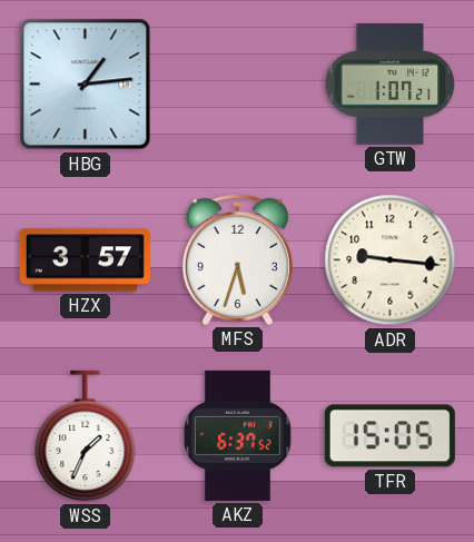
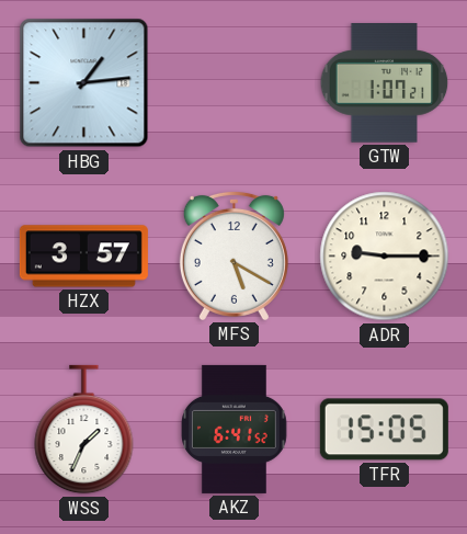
MFS: 5:33 -> 5:20 (233, 255)
ADR: 9:16 -> 9:15 (385, 257)
AKZ: 6:37 -> 6:41 (235, 429)
